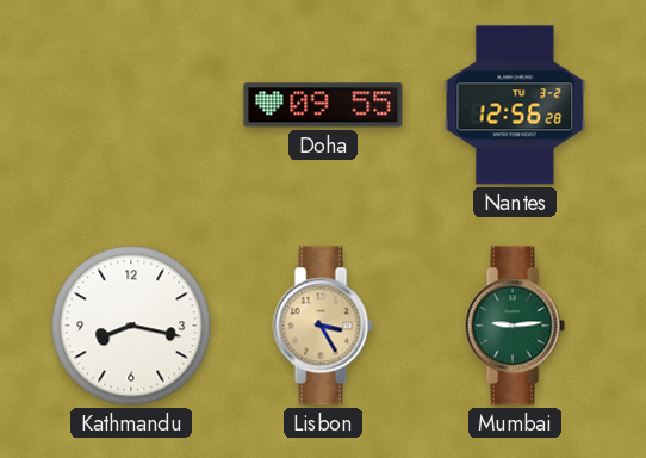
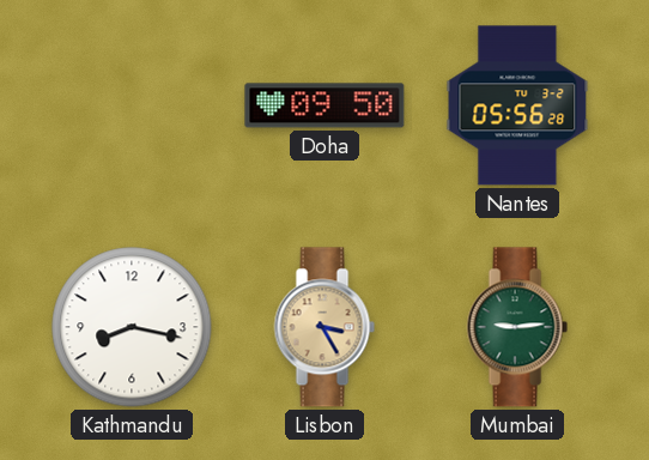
Doha: 09:55 -> 09:50 (324, 105)
Nantes: 12:56 -> 05:56 (517, 105)
